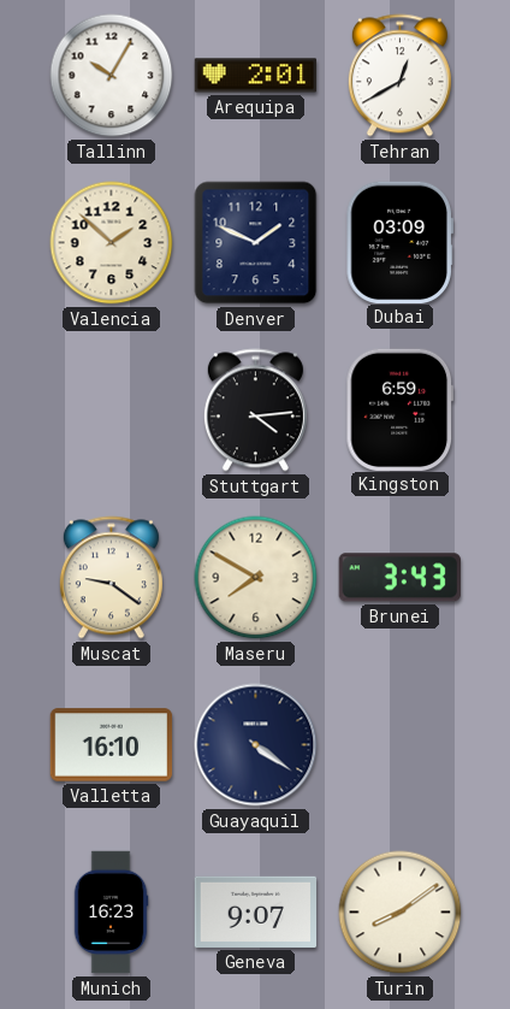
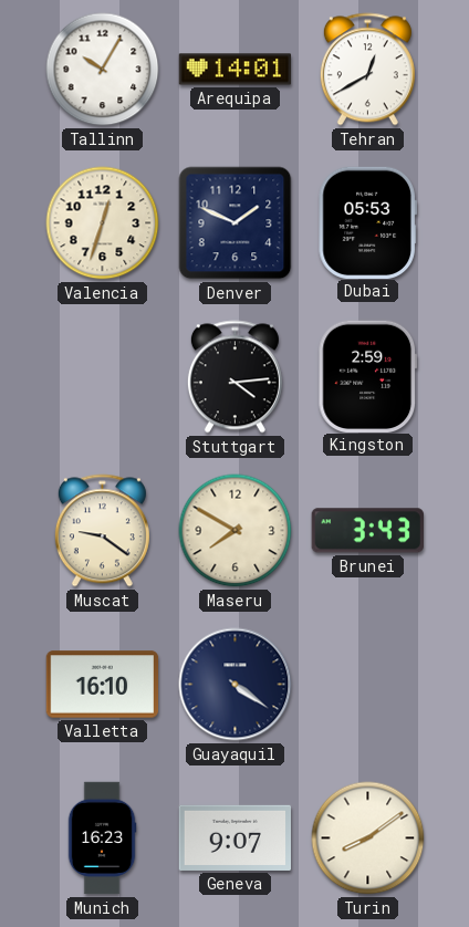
Arequipa: 2:01 -> 14:01 (236, 70)
Valencia: 1:52 -> 12:33 (103, 223)
Dubai: 03:09 -> 05:53 (367, 222)
Kingston: 6:59 -> 2:59 (368, 376)
